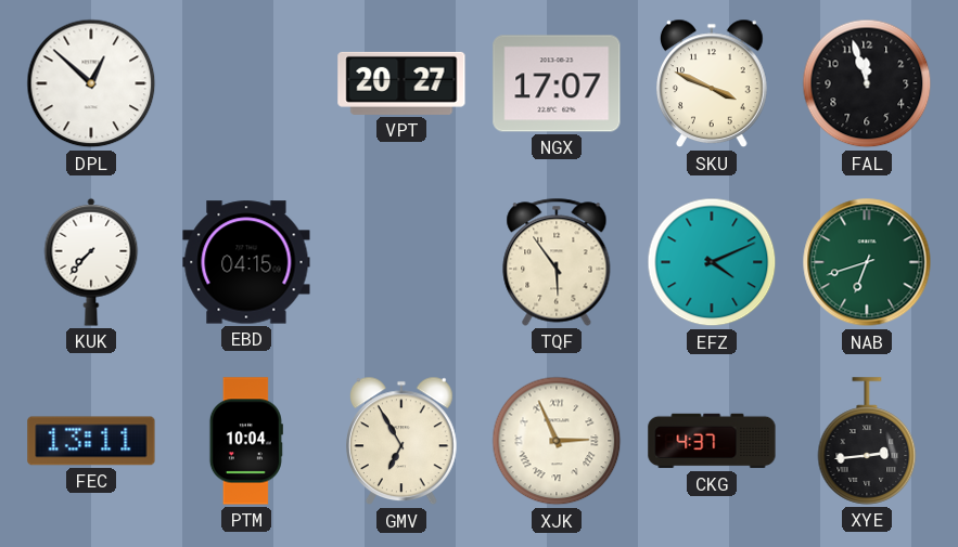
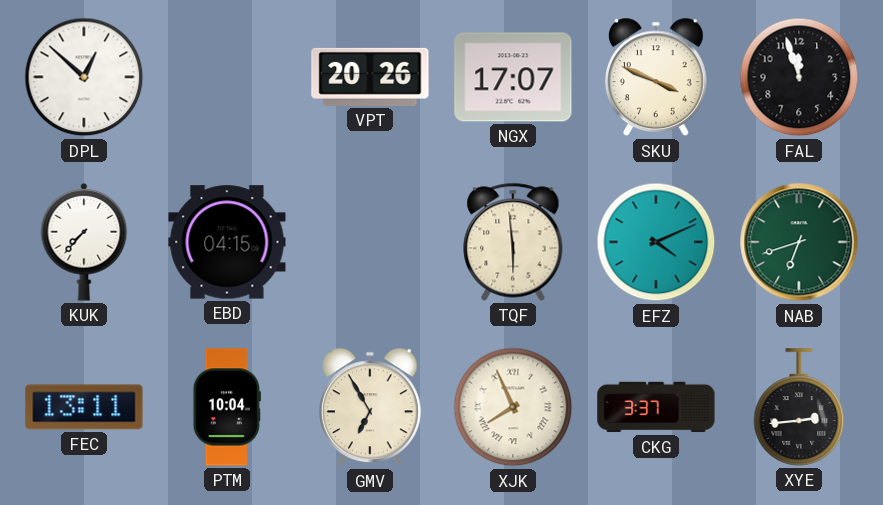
VPT: 20:27 -> 20:26 (370, 77)
TQF: 5:54 -> 5:59 (513, 242)
XJK: 2:56 -> 7:56 (513, 407)
CKG: 4:37 -> 3:37 (656, 407)
